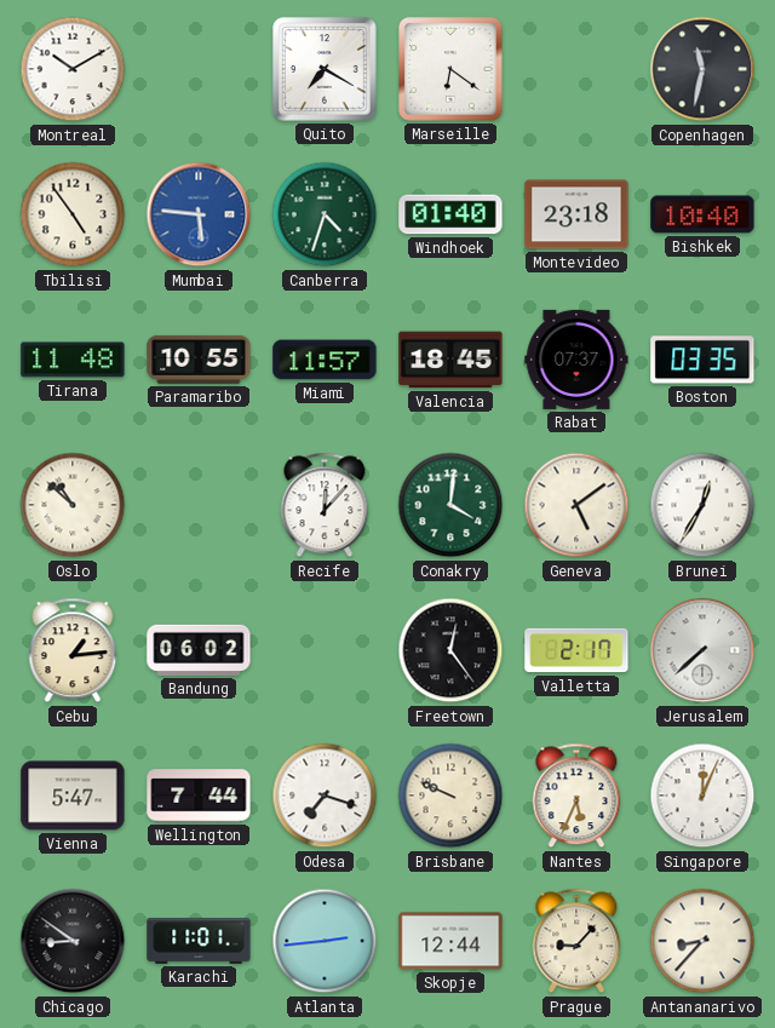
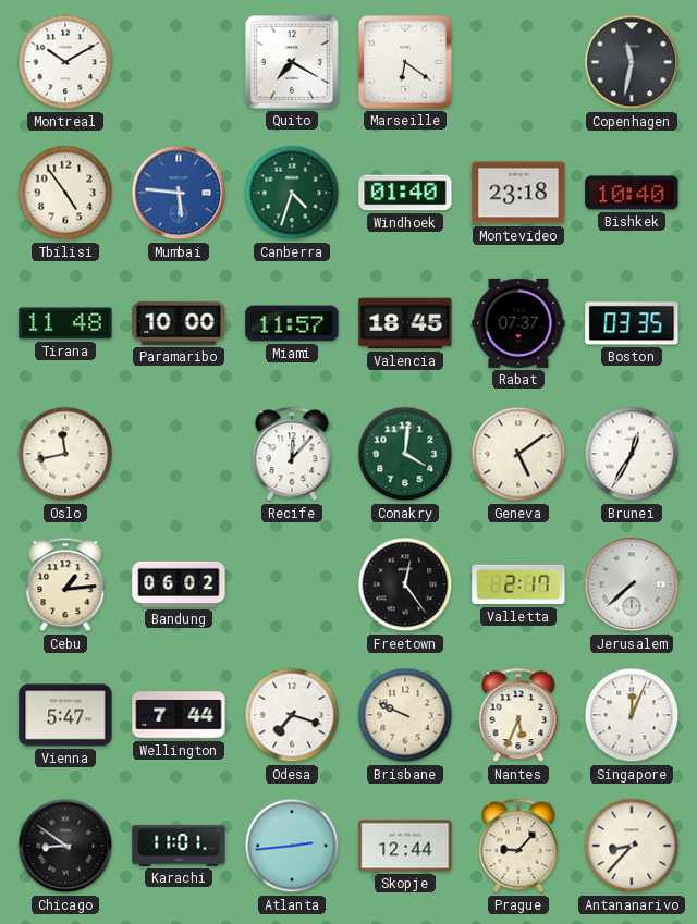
Paramaribo: 10:55 -> 10:00 (179, 323)
Oslo: 10:52 -> 11:43 (65, 454)
